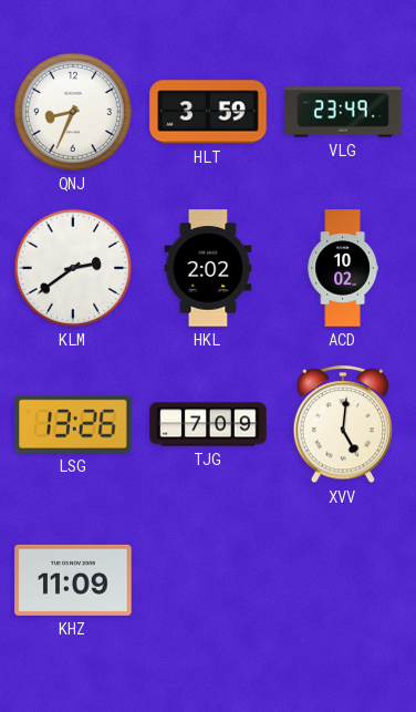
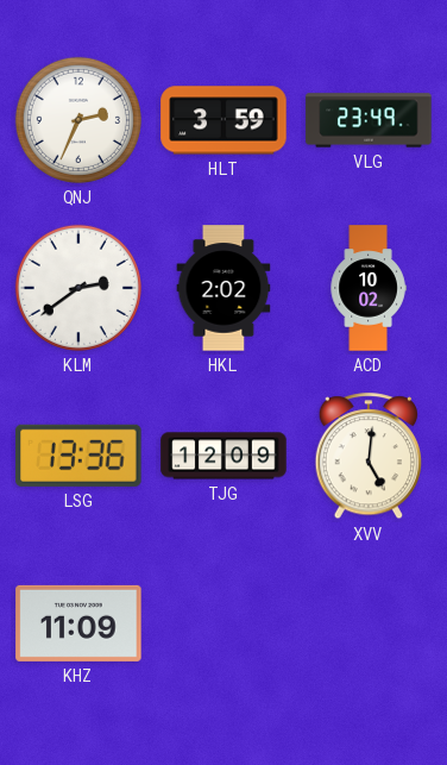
QNJ: 8:34 -> 2:34 (78, 120)
LSG: 13:26 -> 13:36 (78, 456)
TJG: 7:09 -> 12:09 (223, 456)
